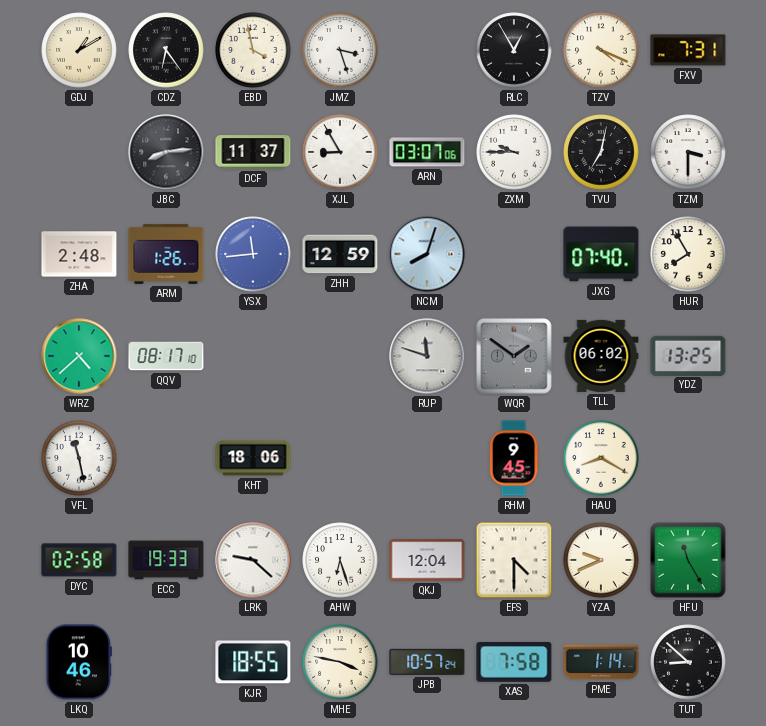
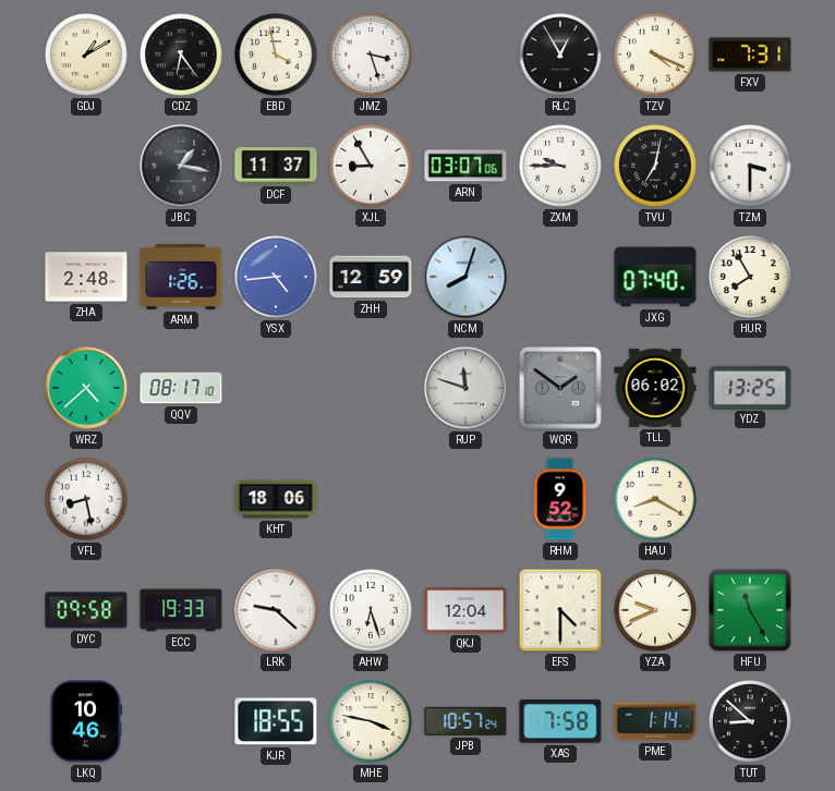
JBC: 8:14 -> 1:17 (181, 166)
YSX: 11:44 -> 4:44 (276, 277)
VFL: 11:28 -> 8:28 (86, 499)
RHM: 9:45 -> 9:52 (560, 499)
DYC: 02:58 -> 09:58 (86, 610)
